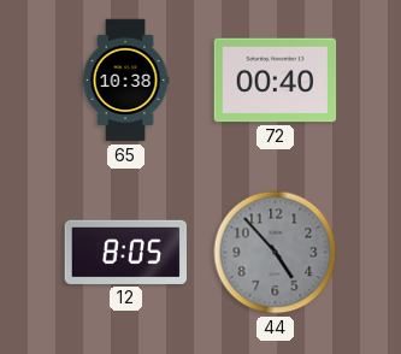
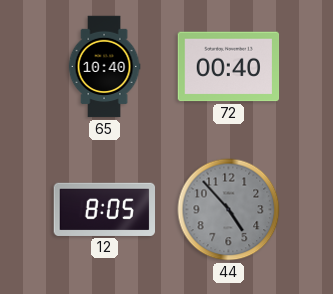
65: 10:38 -> 10:40 (104, 67)
